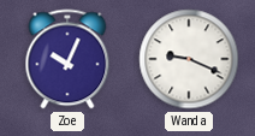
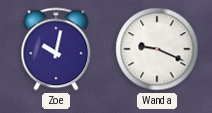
Zoe: 10:04 -> 10:02 (56, 49)
